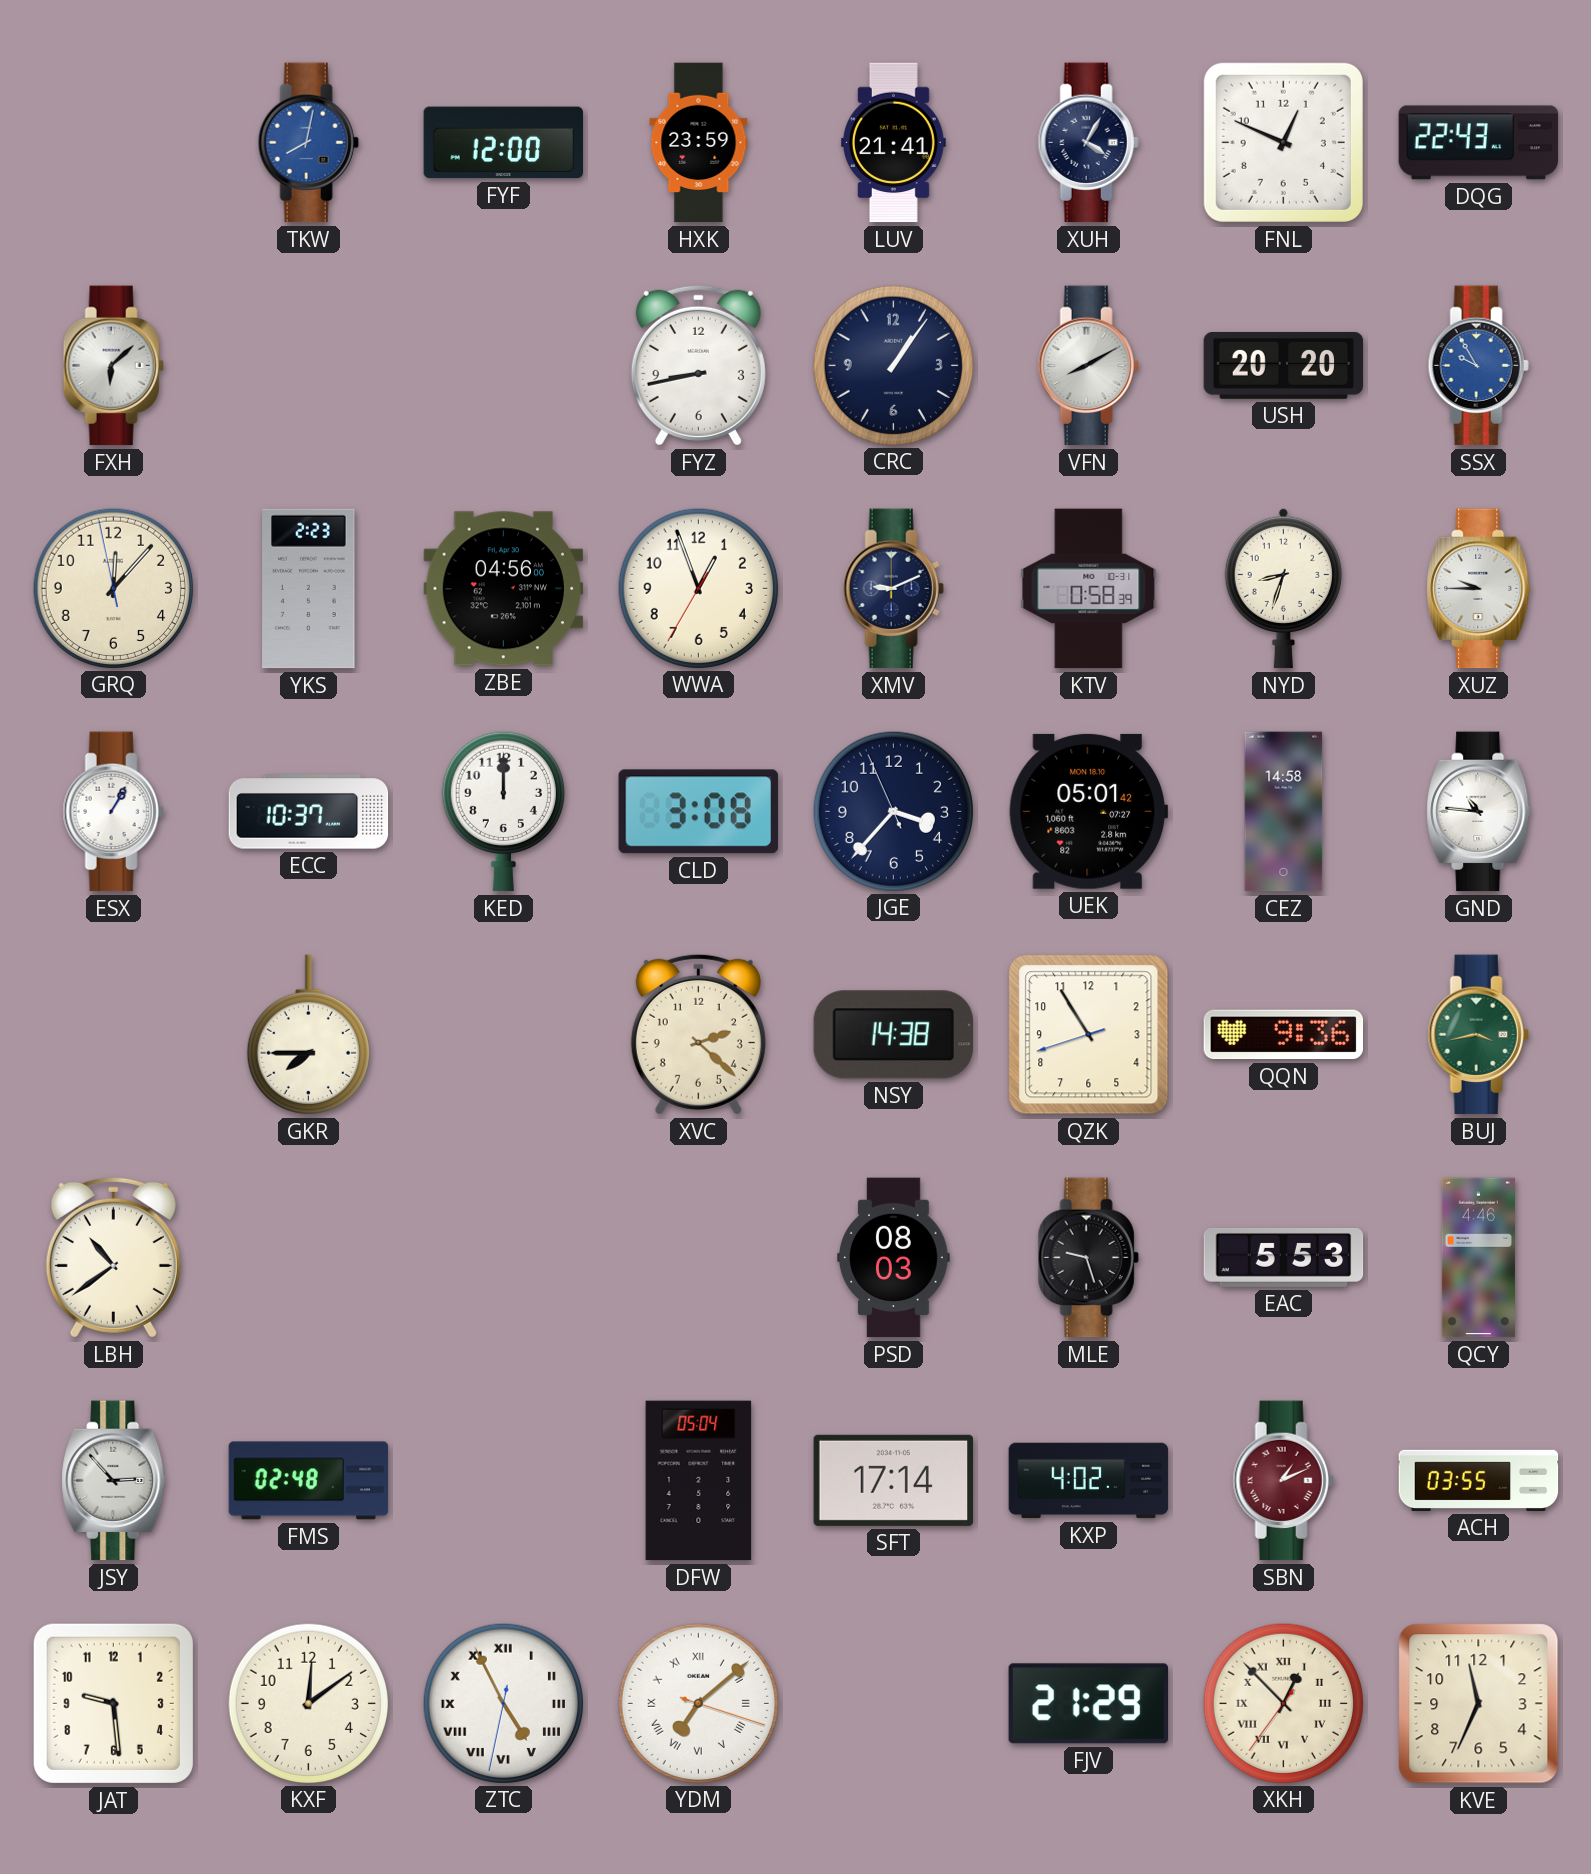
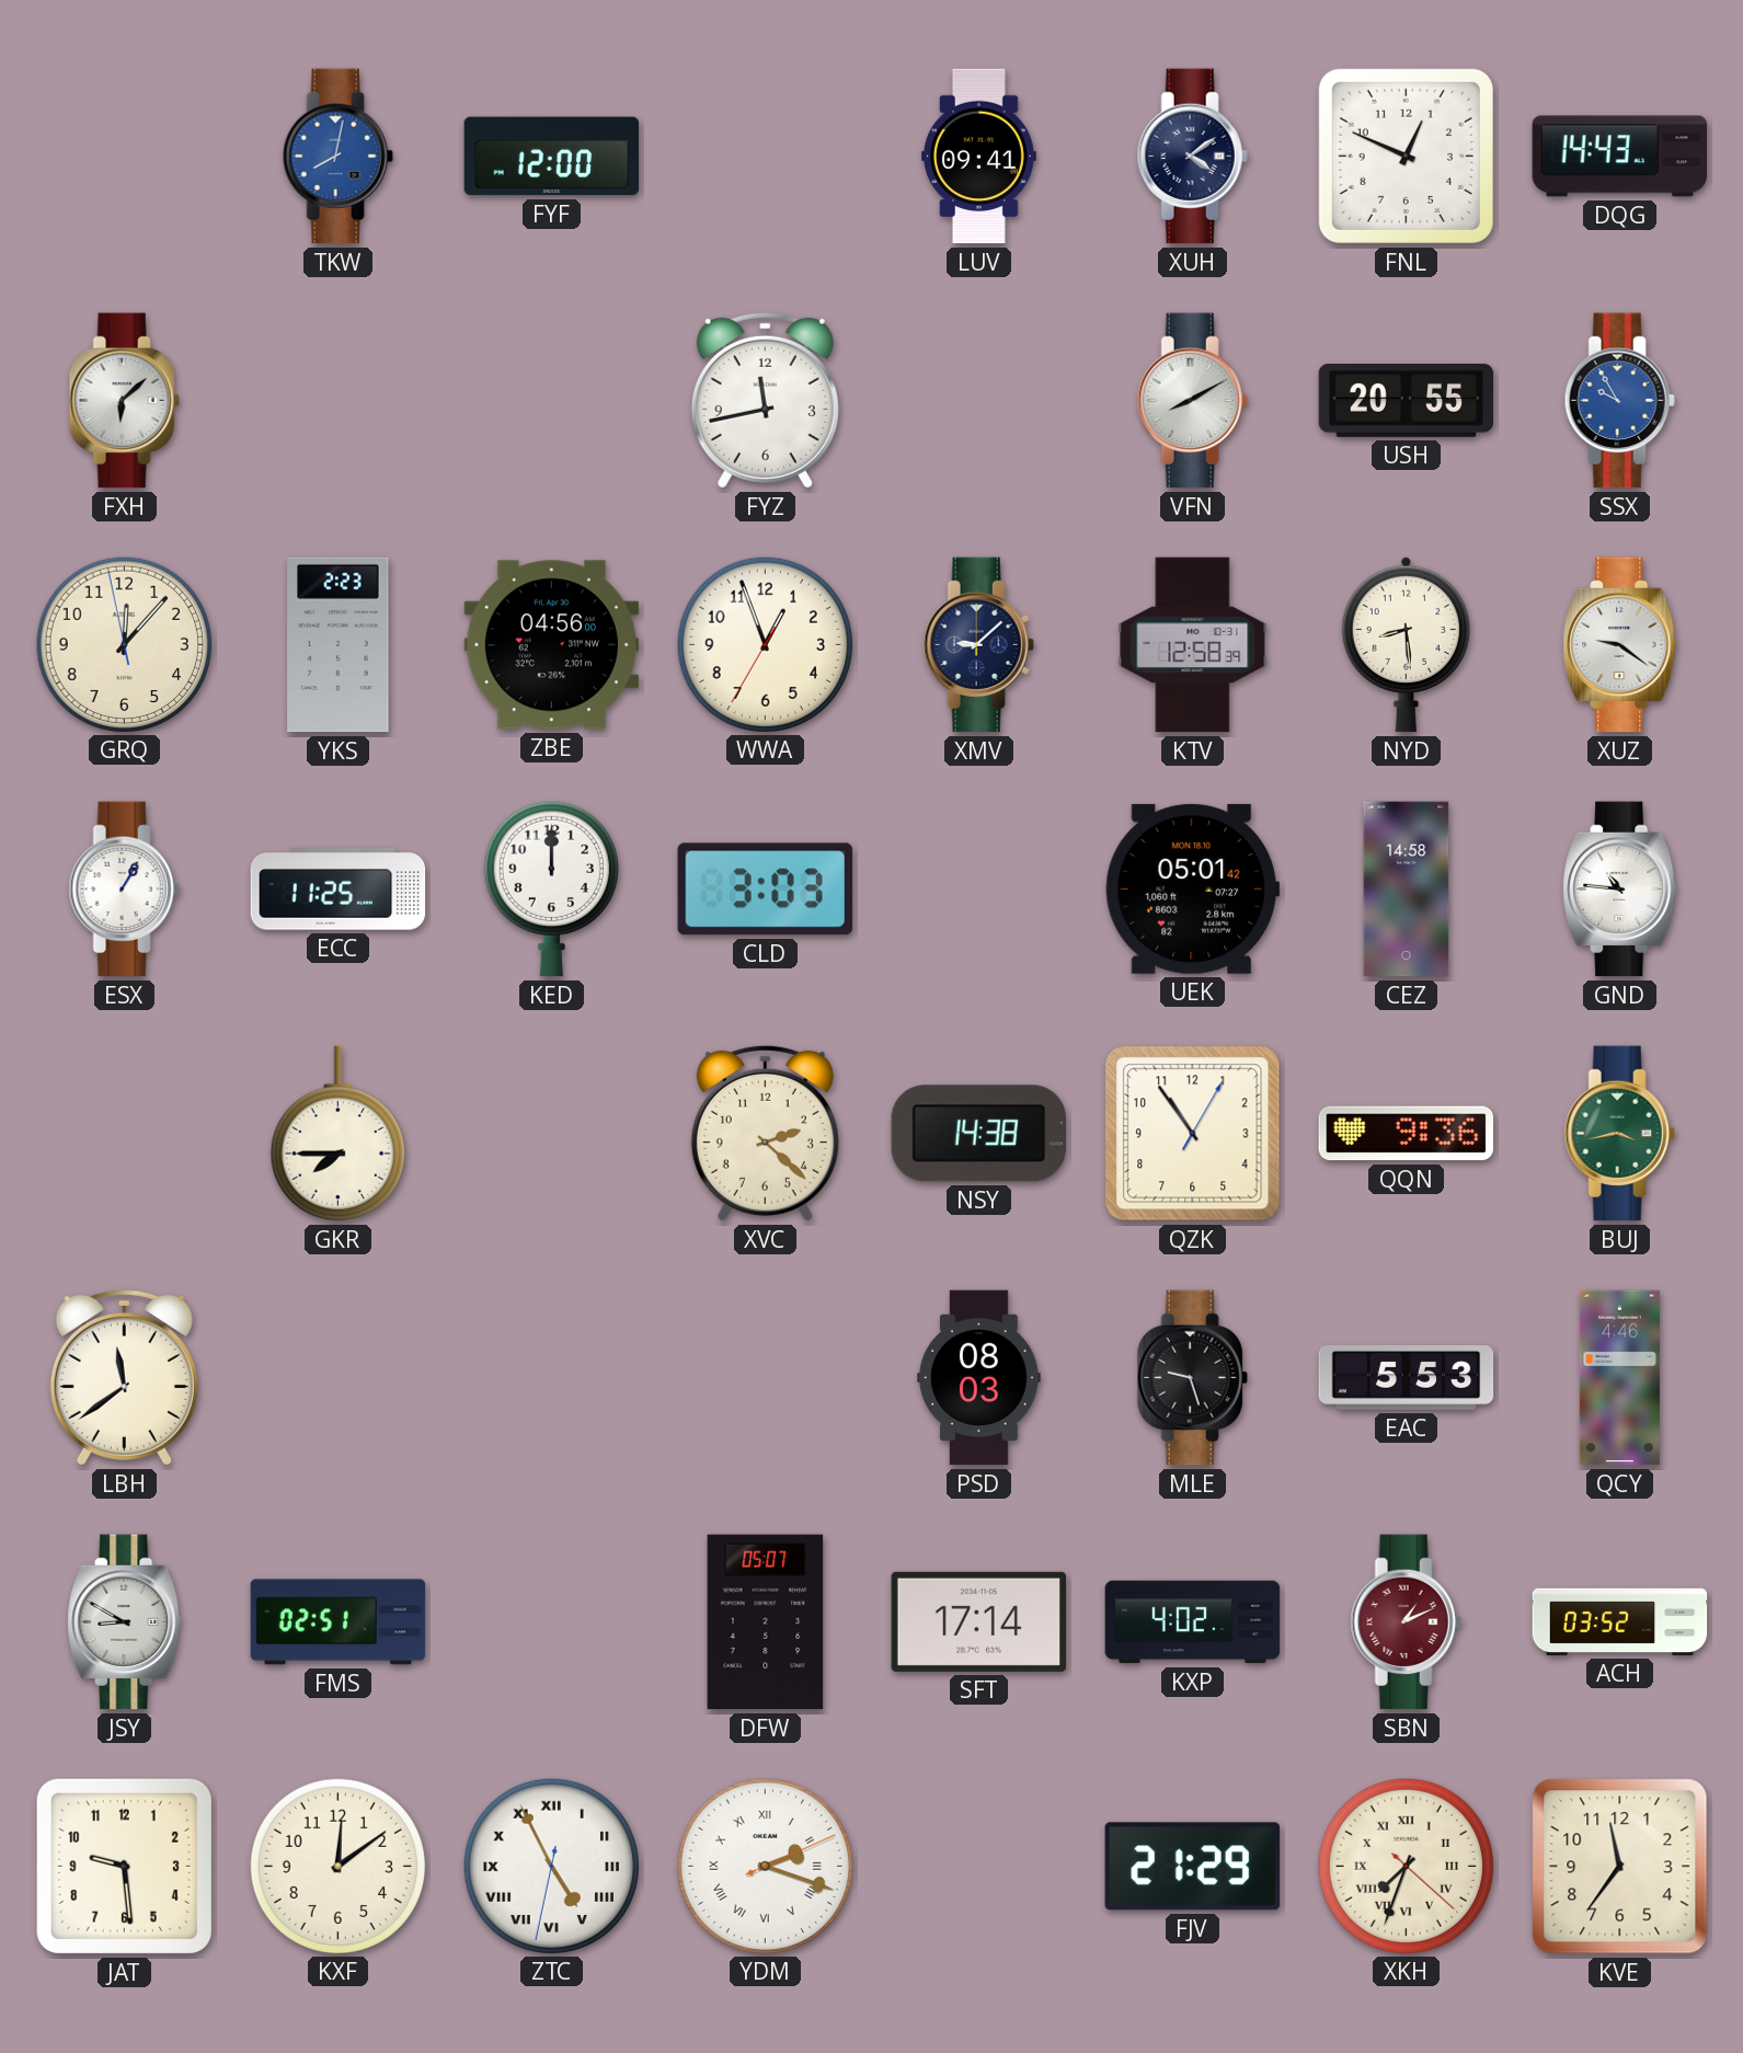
HXK: 23:59 -> none (699, 143)
LUV: 21:41 -> 09:41 (978, 157)
XUH: 4:05 -> 4:09 (1192, 157)
DQG: 22:43 -> 14:43 (1620, 157)
FYZ: 8:43 -> 11:43 (765, 400)
CRC: 1:06 -> none (893, 365)
USH: 20:20 -> 20:55 (1407, 400)
XMV: 9:11 -> 9:08 (978, 645)
KTV: 0:58 -> 12:58 (1193, 645)
NYD: 8:33 -> 8:29 (1406, 644)
XUZ: 9:45 -> 9:21 (1620, 645)
ECC: 10:37 -> 11:25 (339, 890)
CLD: 3:08 -> 3:03 (765, 890)
JGE: 3:36 -> none (893, 811)
QZK: 10:54:42 -> 10:54:05 (1193, 1134)
LBH: 10:39 -> 11:39 (124, 1377)
JSY: 2:53 -> 8:50 (125, 1622)
FMS: 02:48 -> 02:51 (339, 1622)
DFW: 05:04 -> 05:07 (766, 1622)
ACH: 03:55 -> 03:52 (1620, 1621)
YDM: 7:08 -> 2:18 (765, 1866)
XKH: 12:52 -> 7:33 (1406, 1866)
KVE: 11:34 -> 11:36 (1620, 1867)
